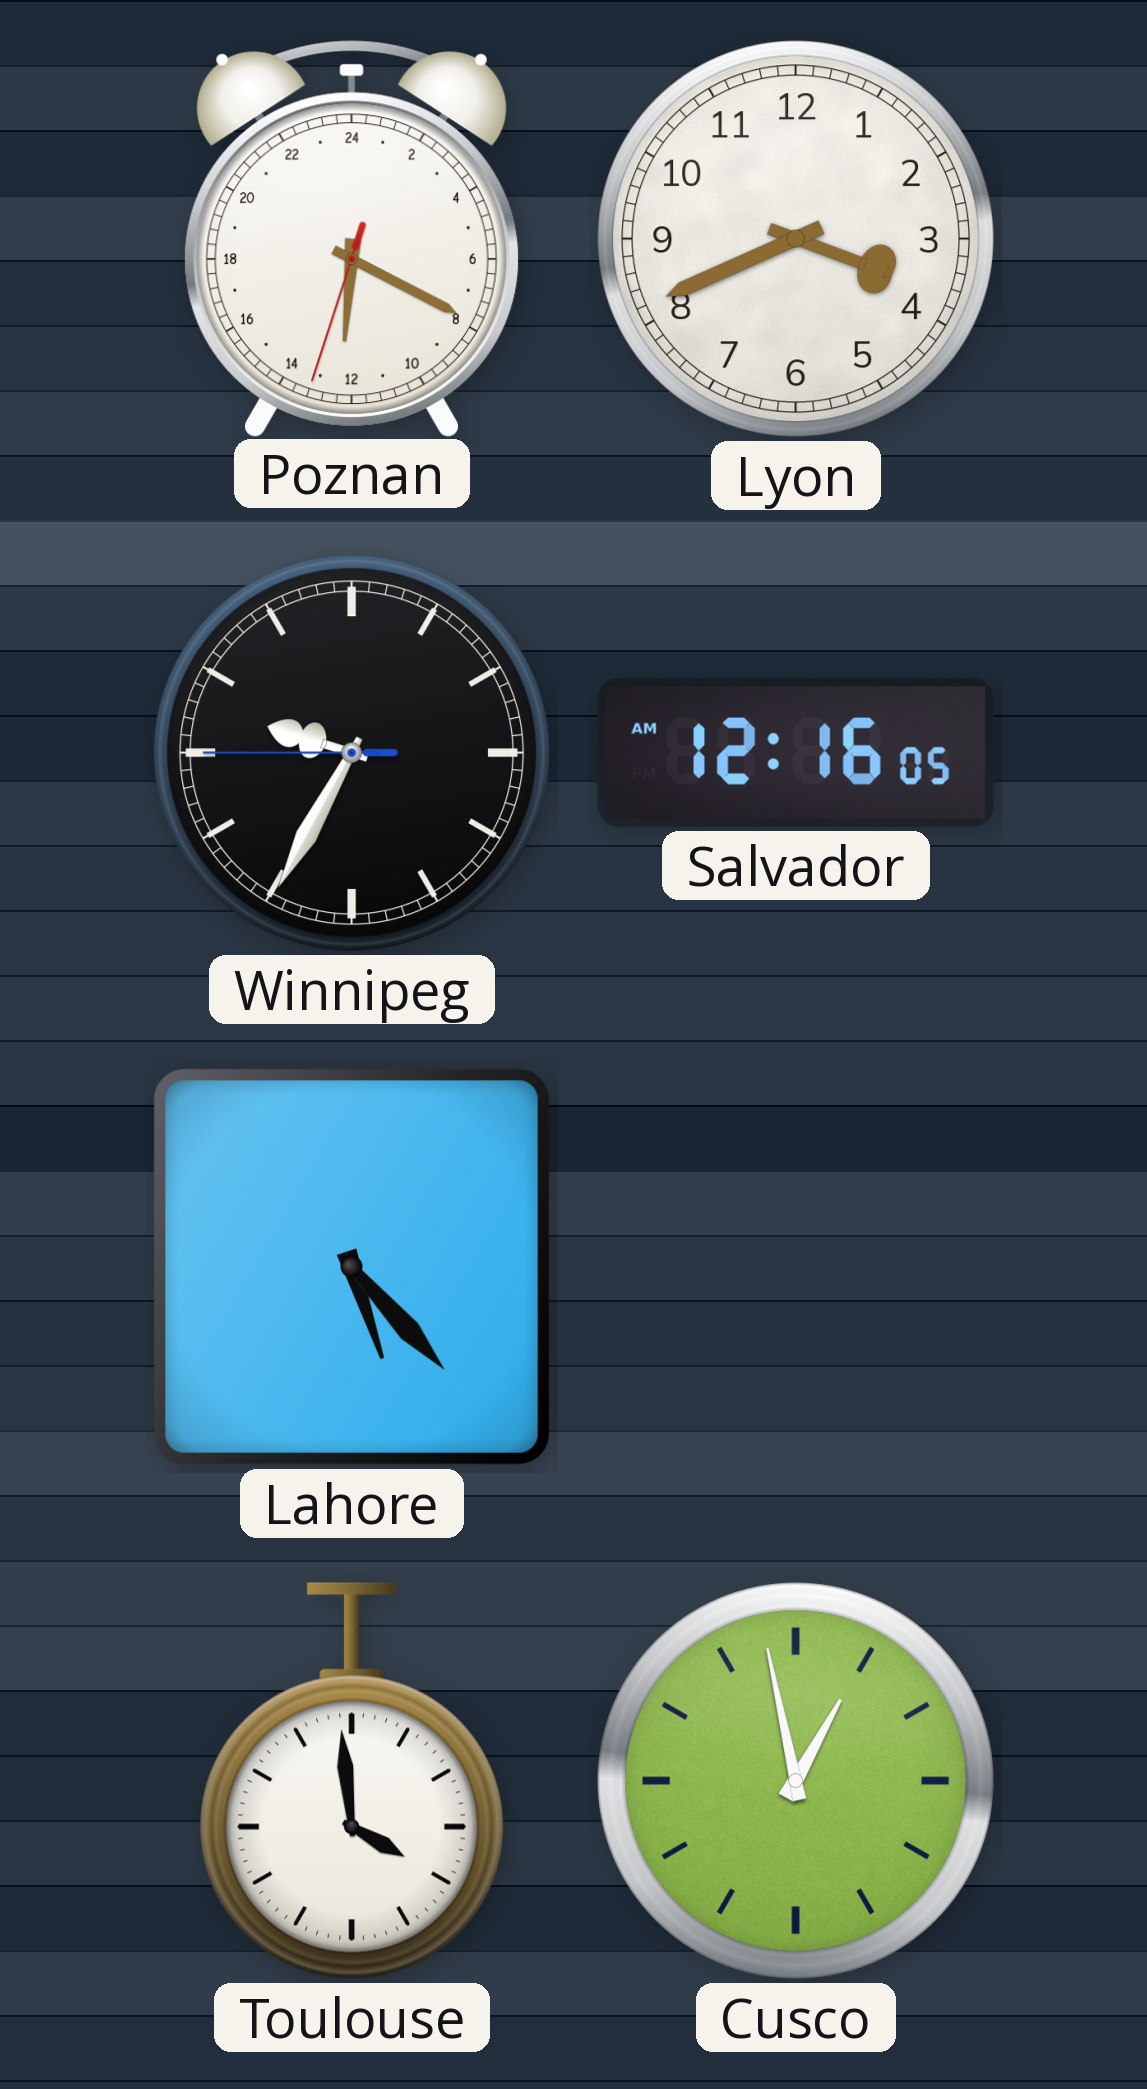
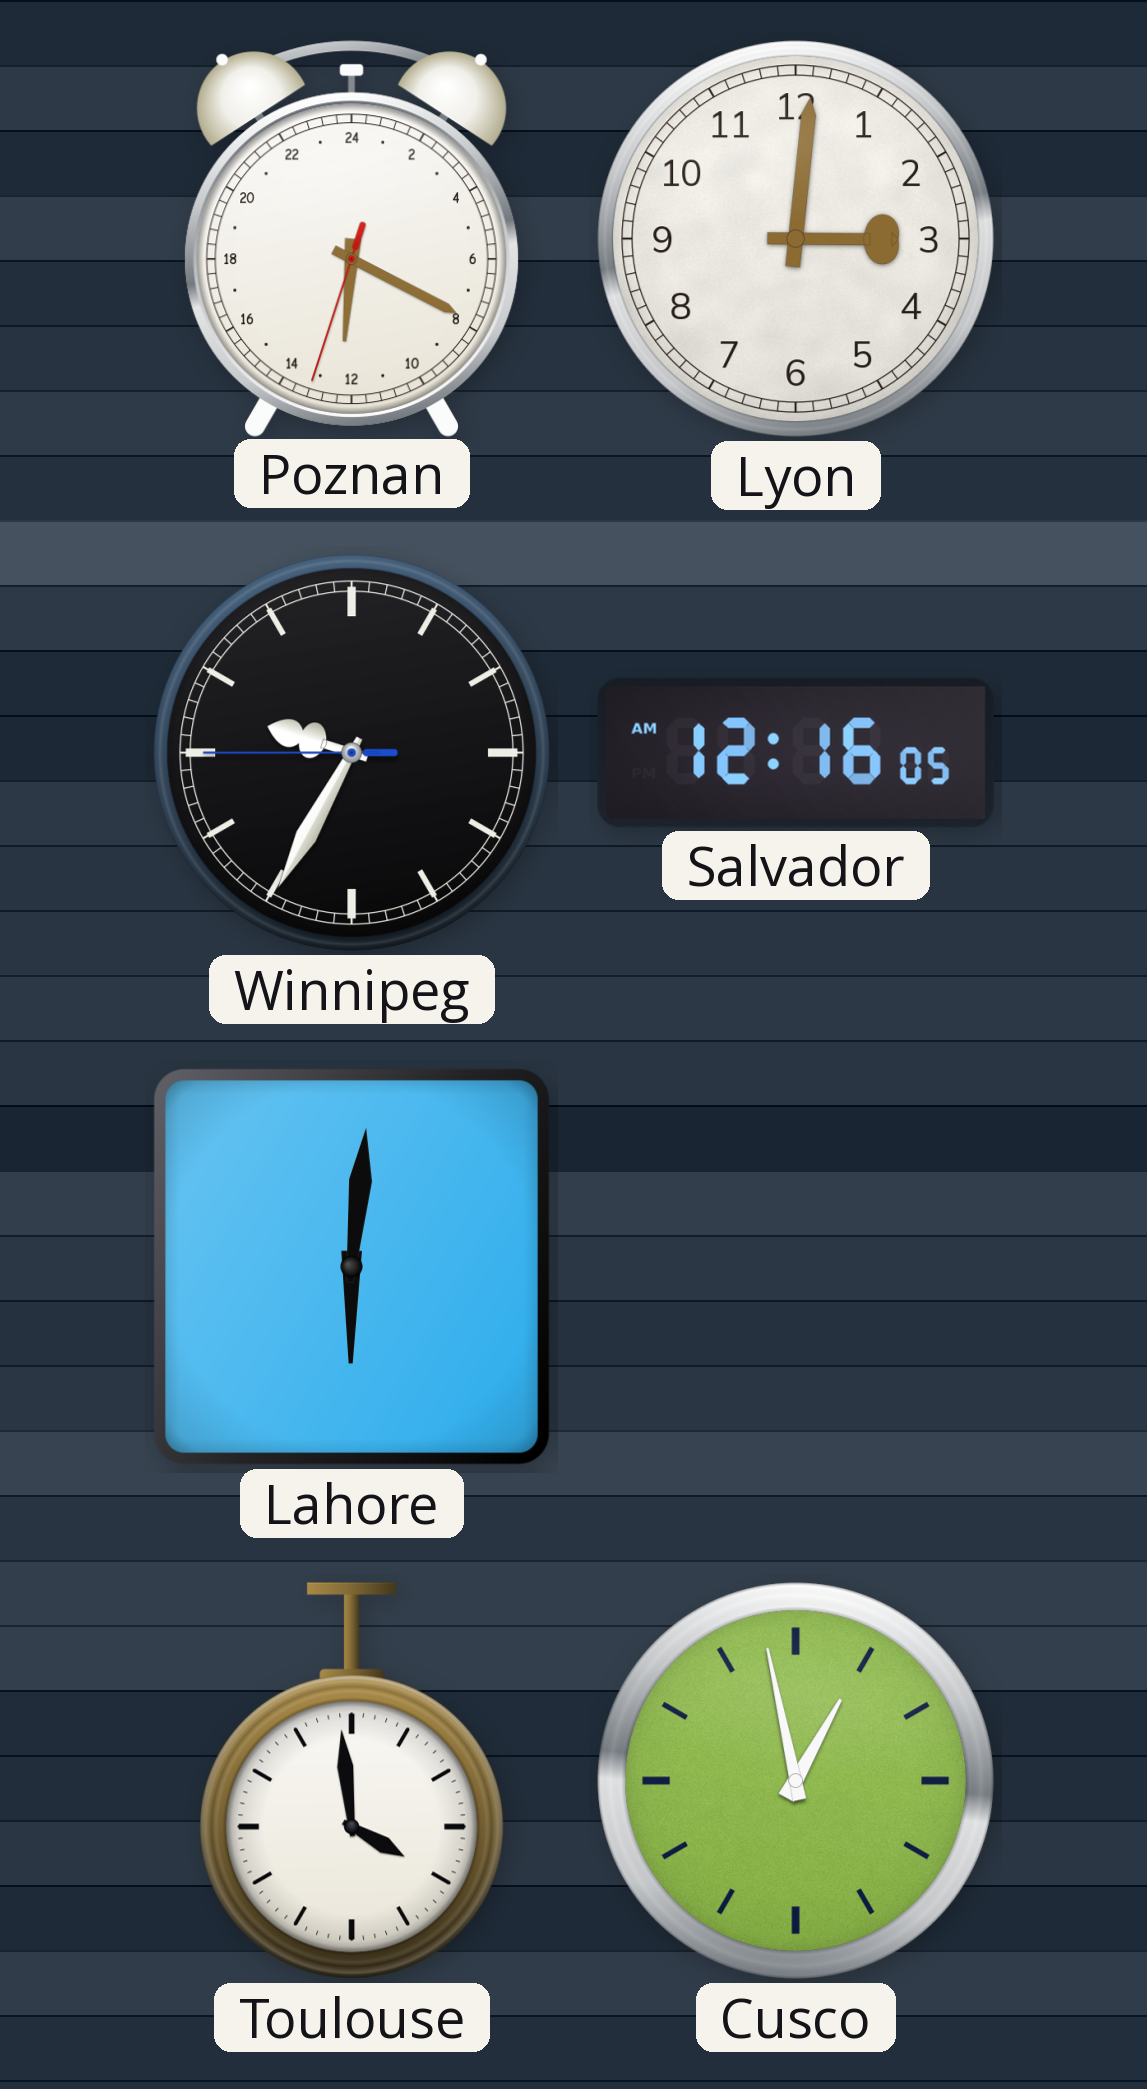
Lyon: 3:41 -> 3:01 (796, 239)
Lahore: 5:23 -> 6:01 (352, 1267)
